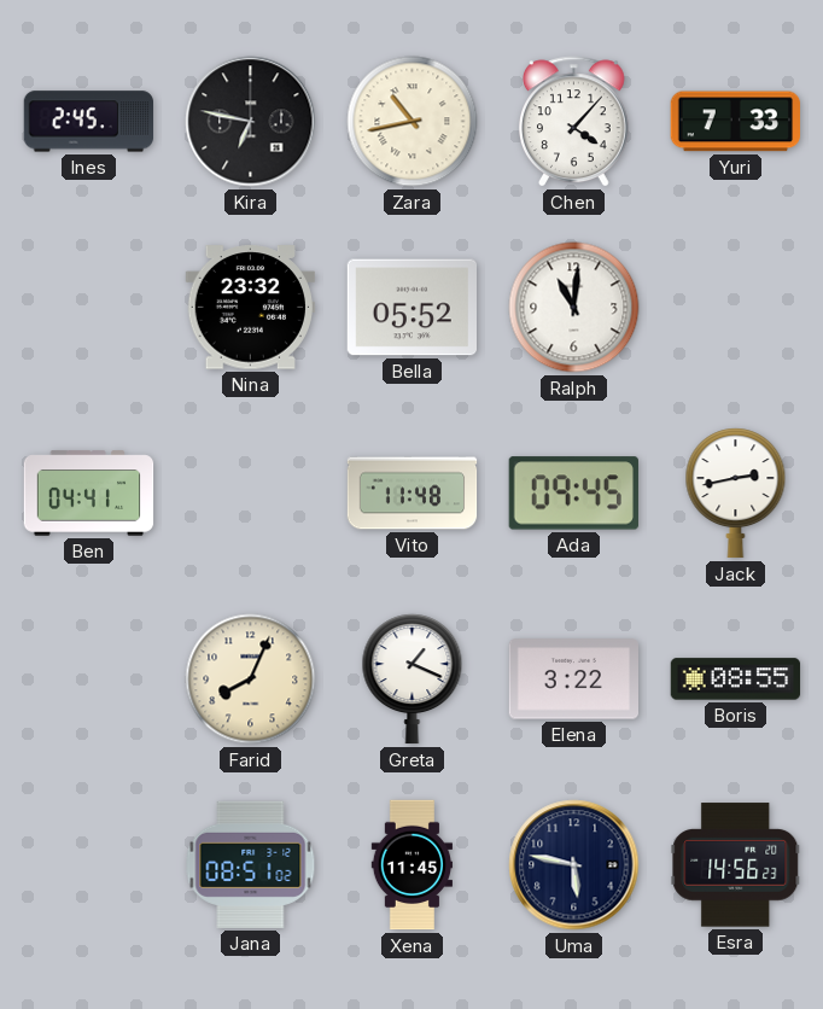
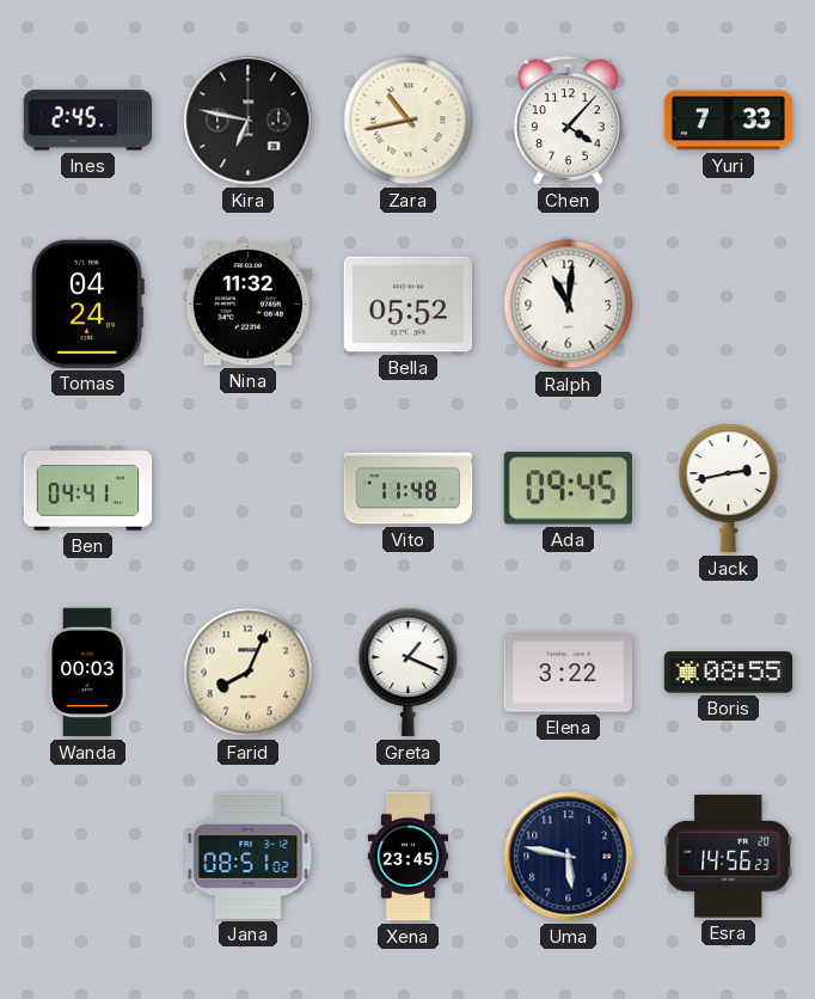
Tomas: none -> 04:24 (87, 304)
Nina: 23:32 -> 11:32 (247, 305)
Wanda: none -> 00:03 (88, 673)
Xena: 11:45 -> 23:45 (407, 857)
